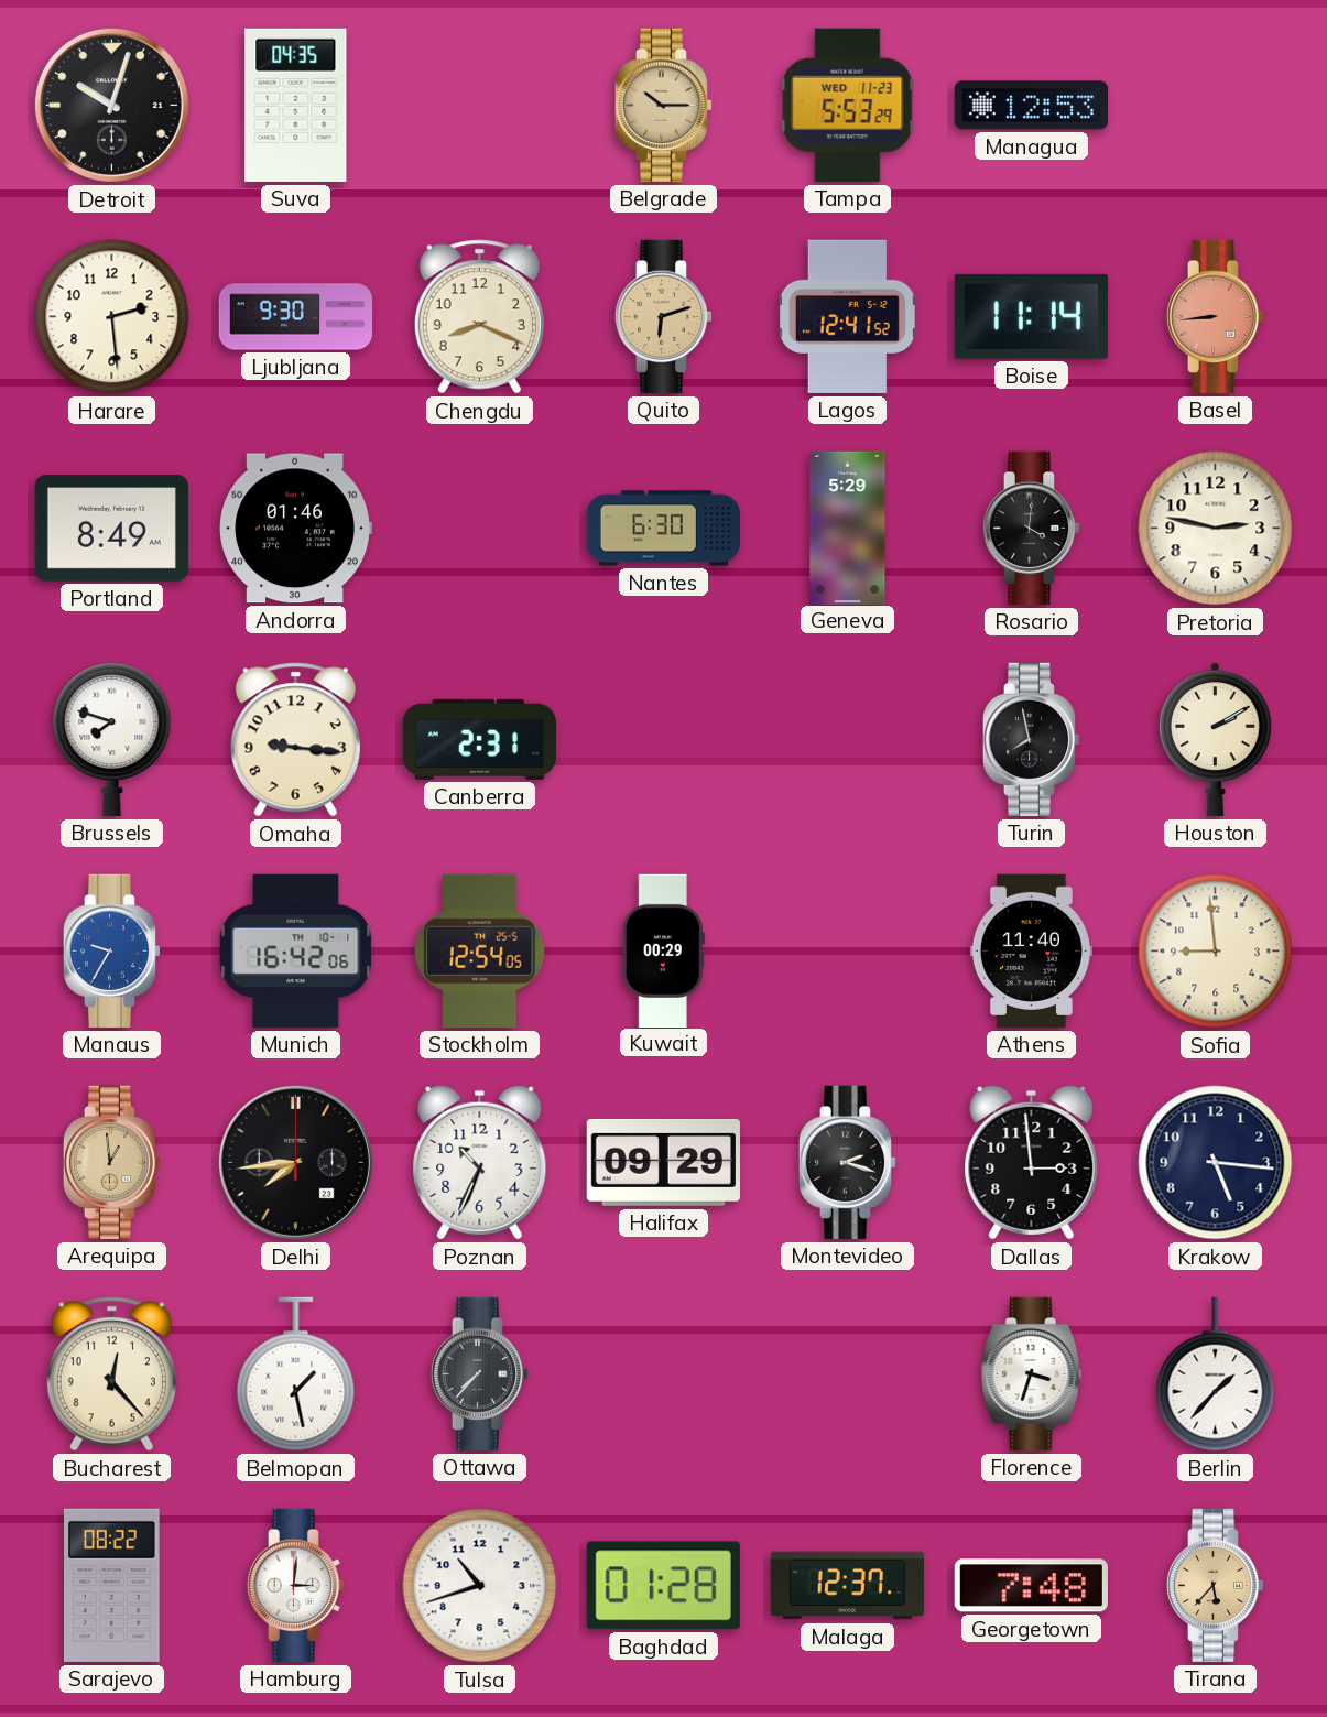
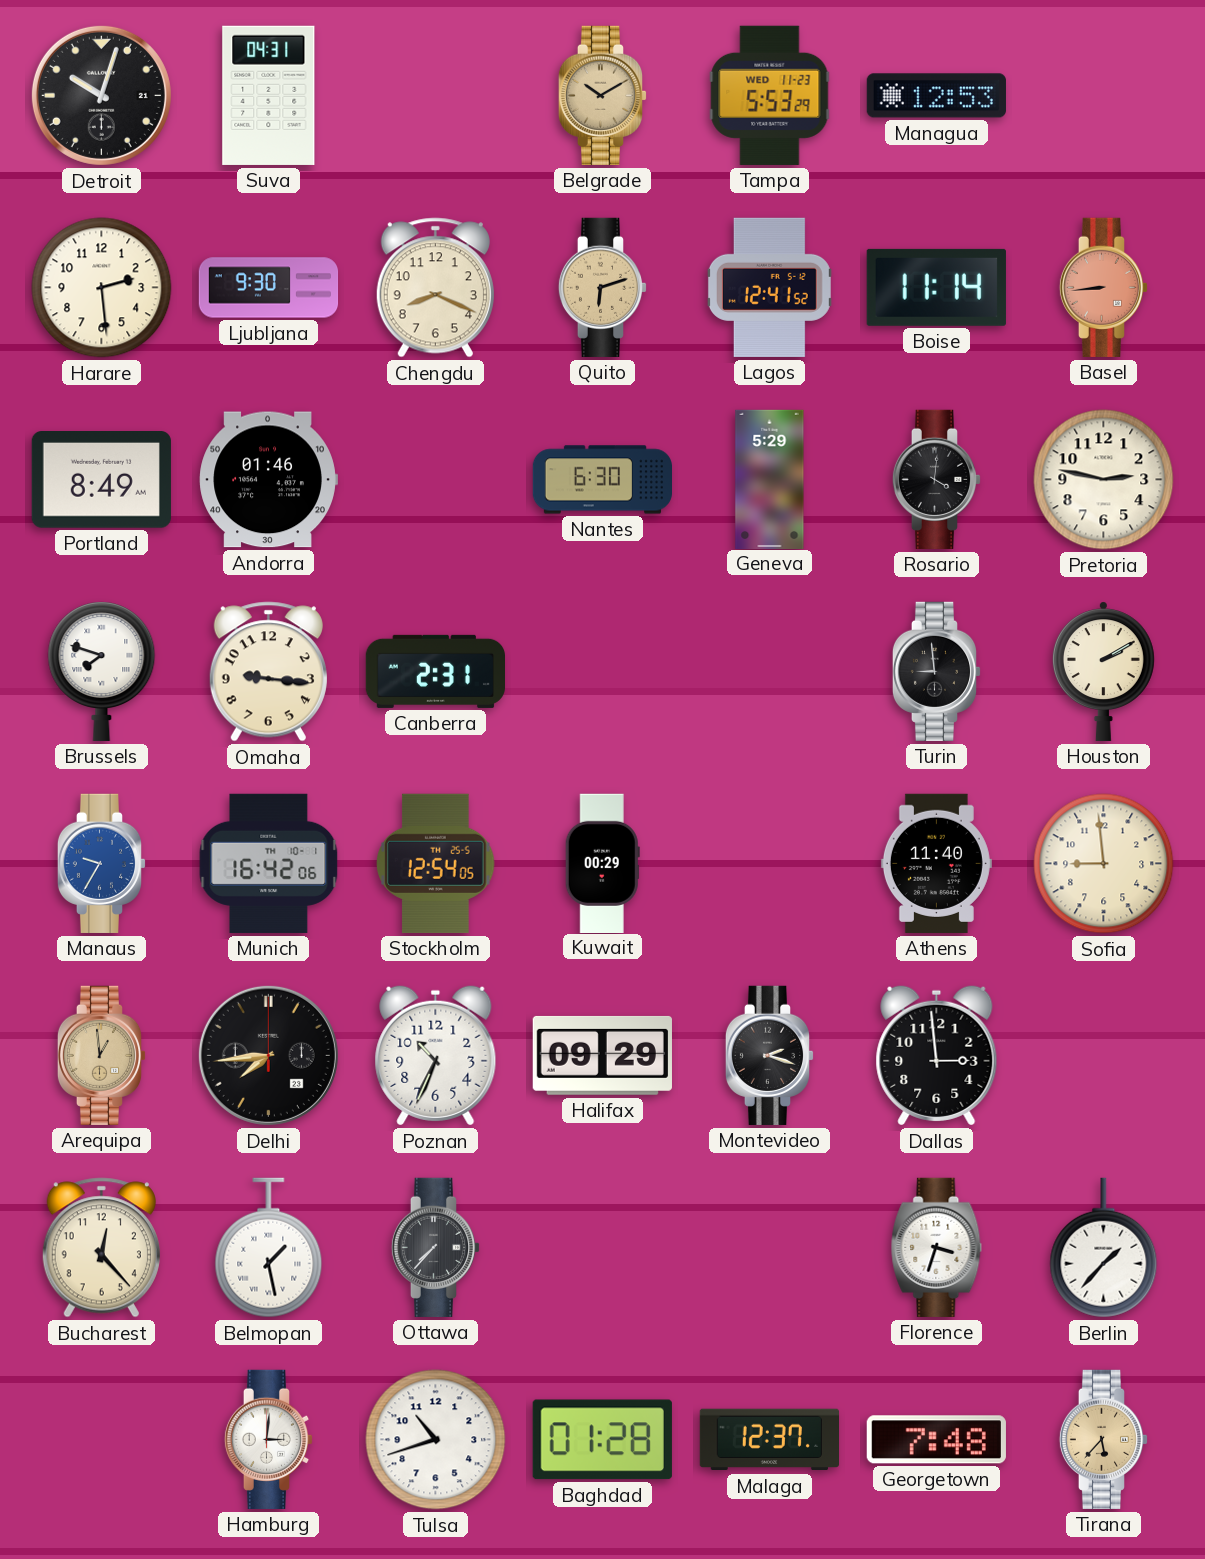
Suva: 04:35 -> 04:31 (269, 95)
Belgrade: 10:15 -> 10:10 (603, 95)
Turin: 7:58 -> 8:59 (937, 671)
Krakow: 5:16 -> none (1216, 1163)
Sarajevo: 08:22 -> none (112, 1585)
